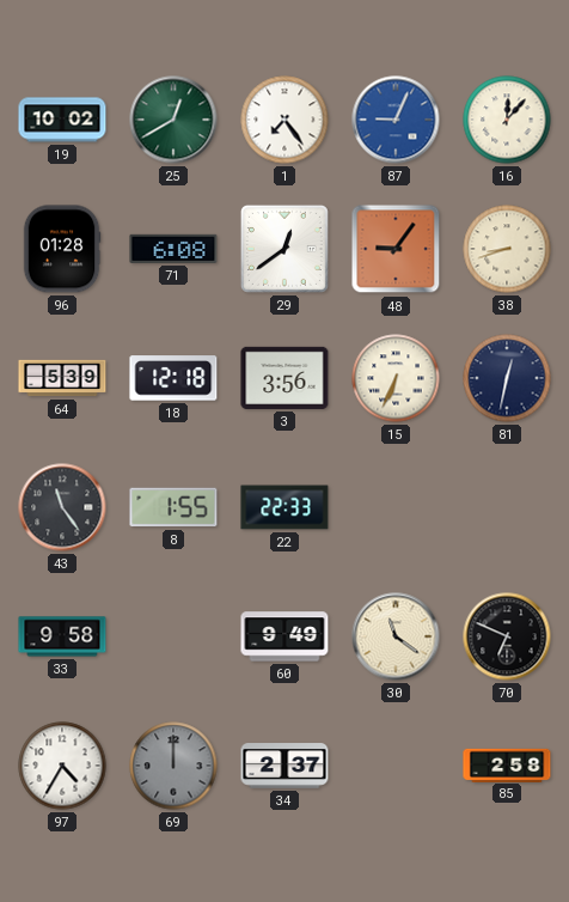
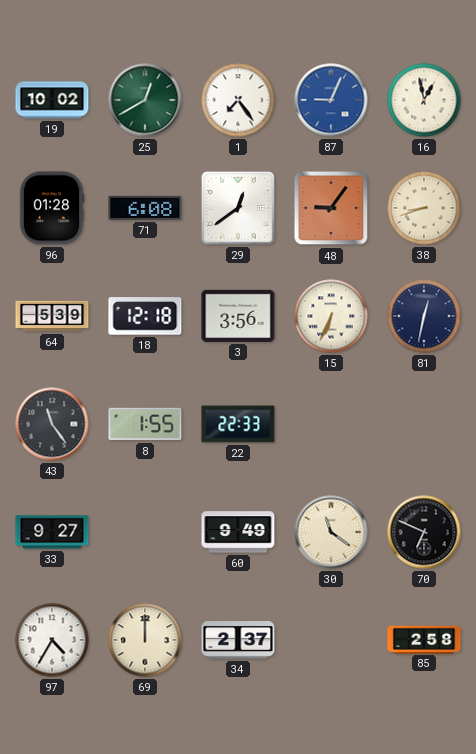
16: 12:07 -> 12:58 (424, 100)
33: 9:58 -> 9:27 (52, 532)
69 dial: grey -> cream (145, 640)
